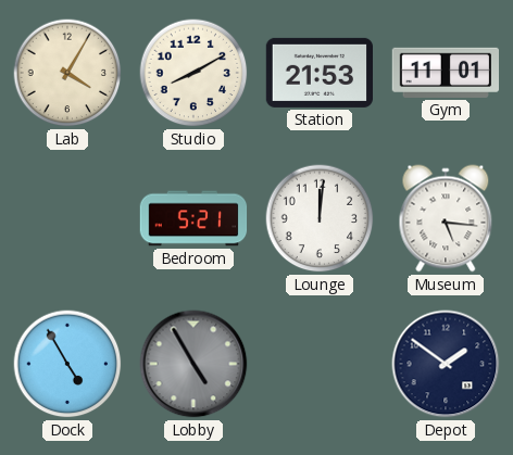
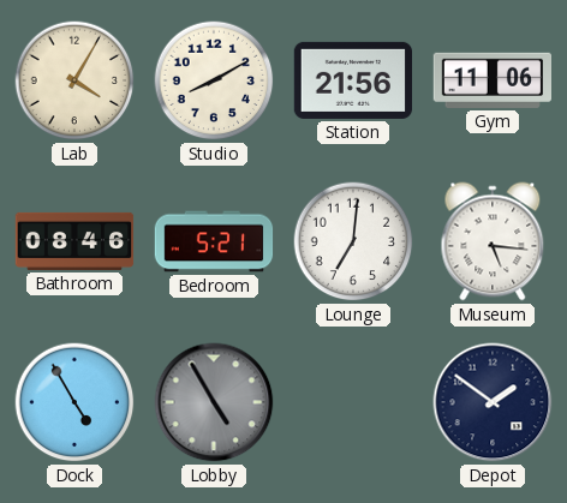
Station: 21:53 -> 21:56 (352, 80)
Gym: 11:01 -> 11:06 (491, 80)
Bathroom: none -> 08:46 (74, 241)
Lounge: 12:01 -> 7:01 (353, 241)
